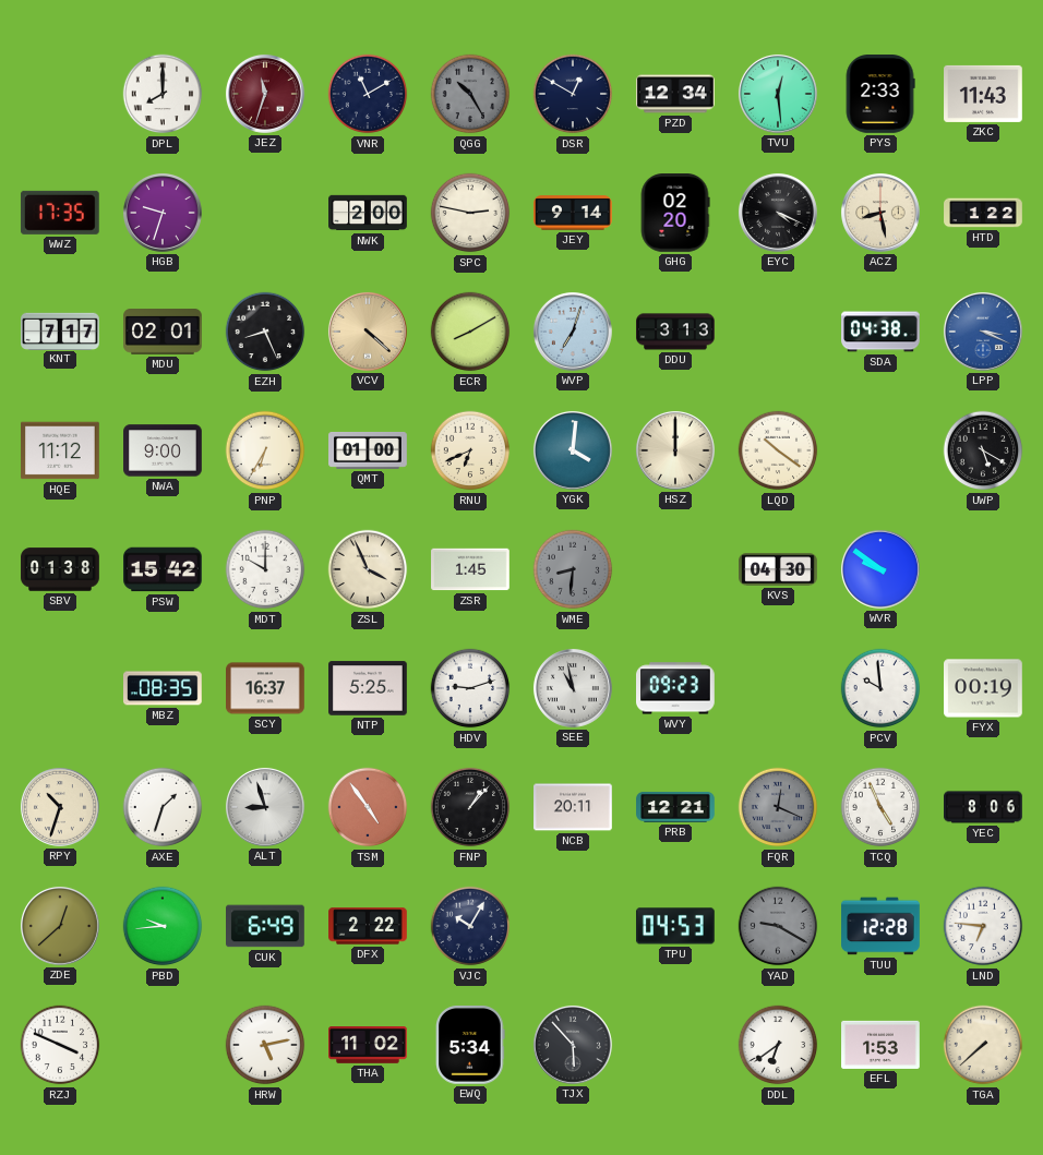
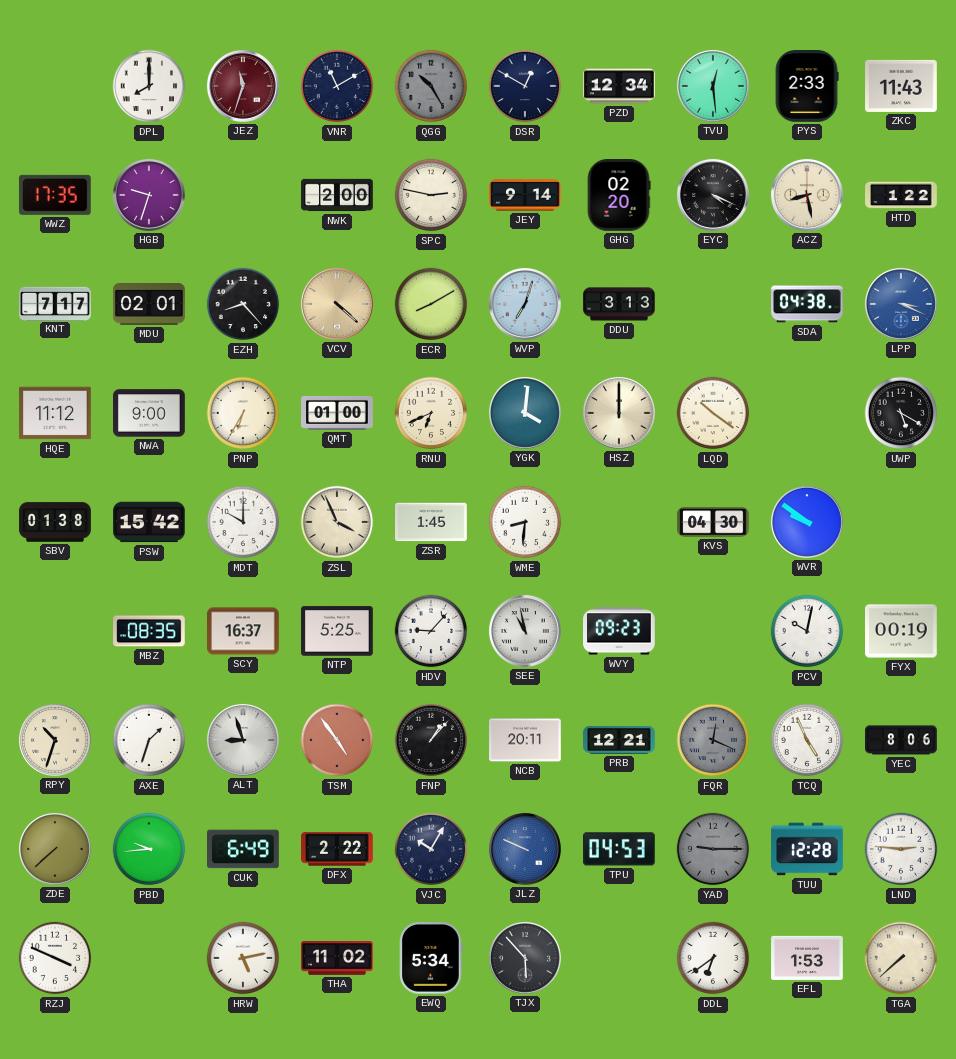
EZH: 8:26 -> 8:23 (243, 304)
WME dial: grey -> white (525, 522)
HDV: 9:12 -> 9:07 (431, 631)
PCV: 9:59 -> 10:02 (807, 631)
ZDE: 12:38 -> 7:38 (55, 849)
JLZ: none -> 9:49 (525, 849)
YAD: 9:20 -> 9:15 (713, 849)
LND: 6:46 -> 2:46 (901, 849)
